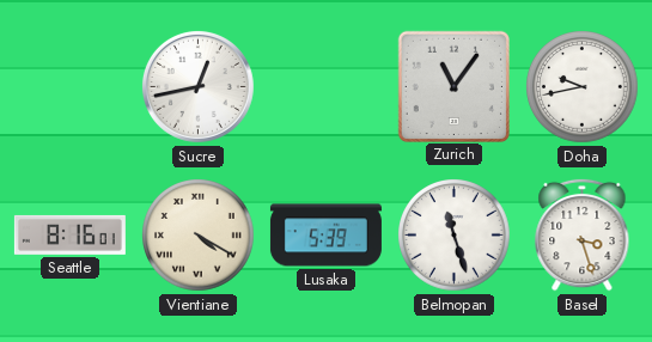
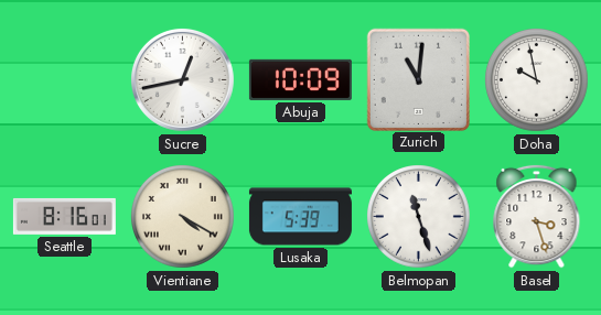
Abuja: none -> 10:09 (300, 79)
Zurich: 11:06 -> 11:01 (418, 79)
Doha: 9:43 -> 9:58 (537, 80)
